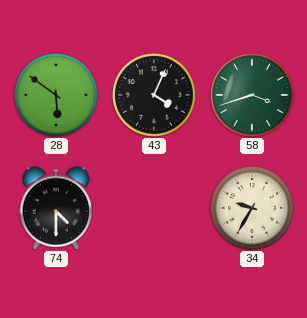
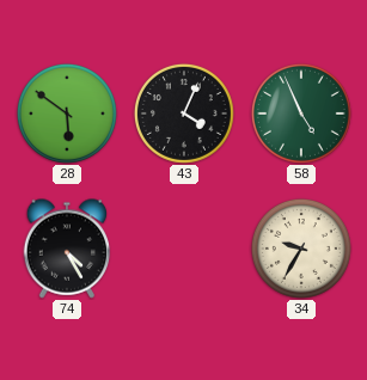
58: 3:42 -> 4:56 (301, 114)
74: 4:30 -> 4:25 (67, 249)
